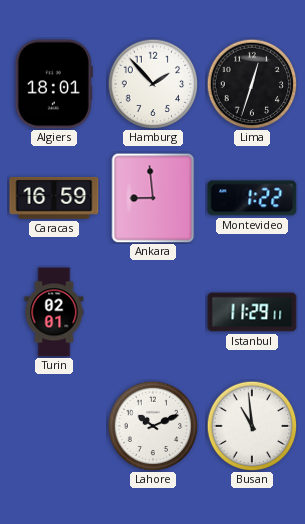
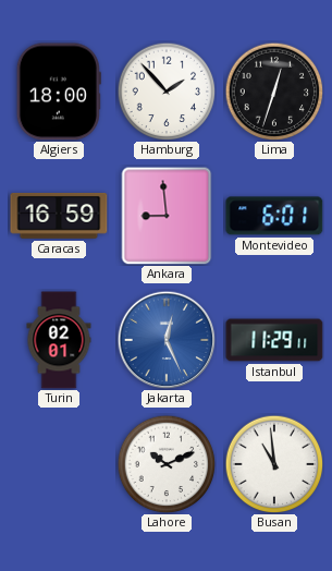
Algiers: 18:01 -> 18:00 (59, 92)
Montevideo: 1:22 -> 6:01 (274, 216)
Jakarta: none -> 12:26 (167, 340)
